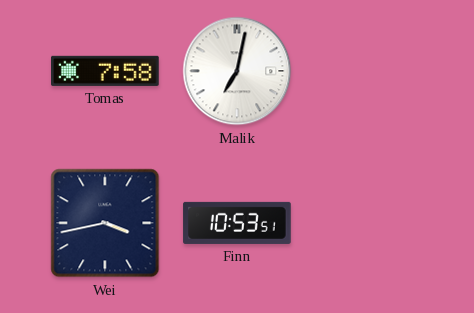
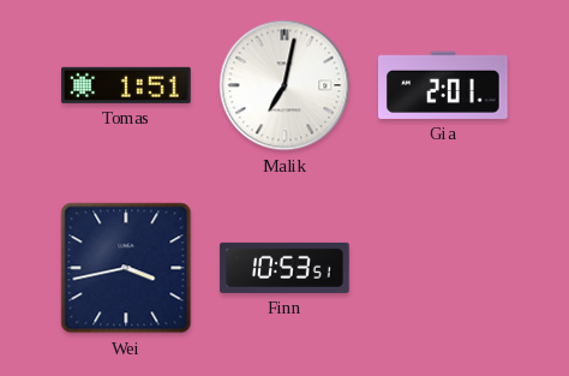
Tomas: 7:58 -> 1:51 (127, 85)
Gia: none -> 2:01 (444, 85)
